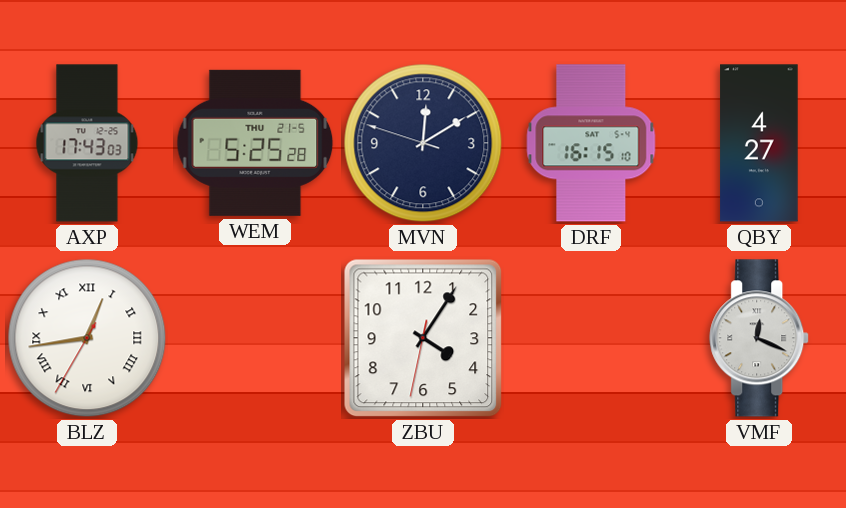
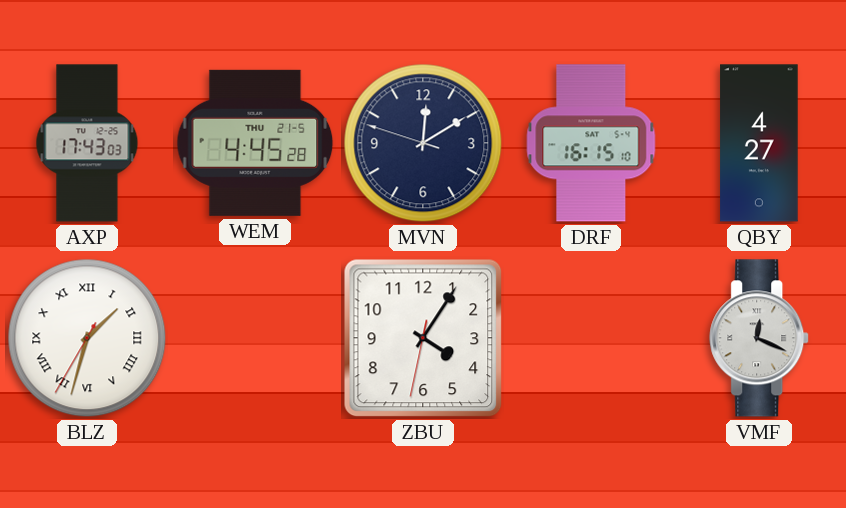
WEM: 5:25 -> 4:45 (255, 143)
BLZ: 12:43 -> 1:32 (87, 338)
